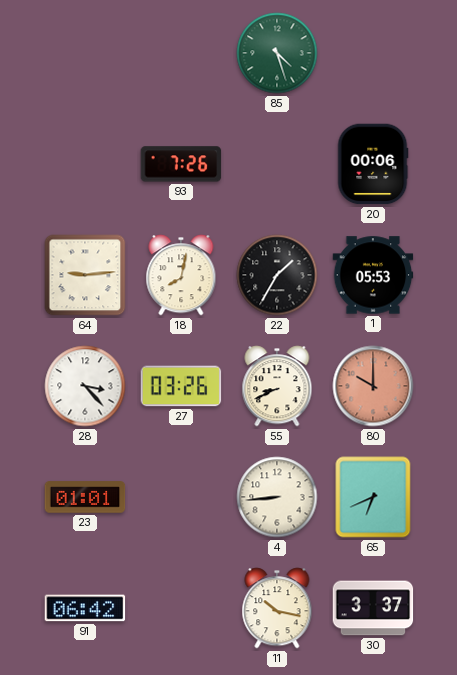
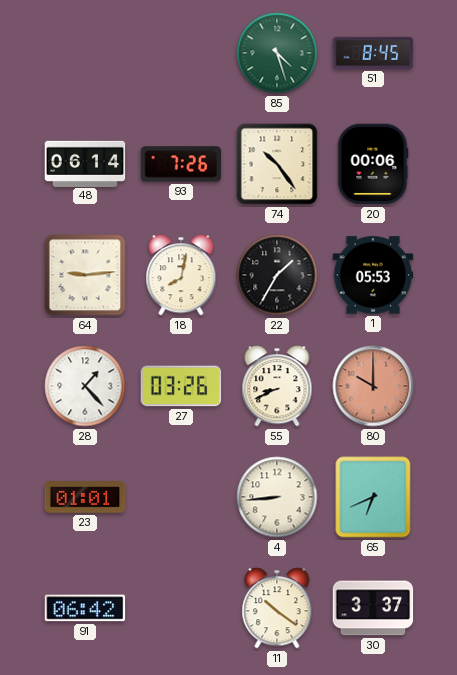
51: none -> 8:45 (373, 53)
48: none -> 06:14 (85, 163)
74: none -> 10:24 (277, 164)
28: 3:23 -> 1:23 (85, 386)
11: 10:17 -> 10:21 (277, 608)
